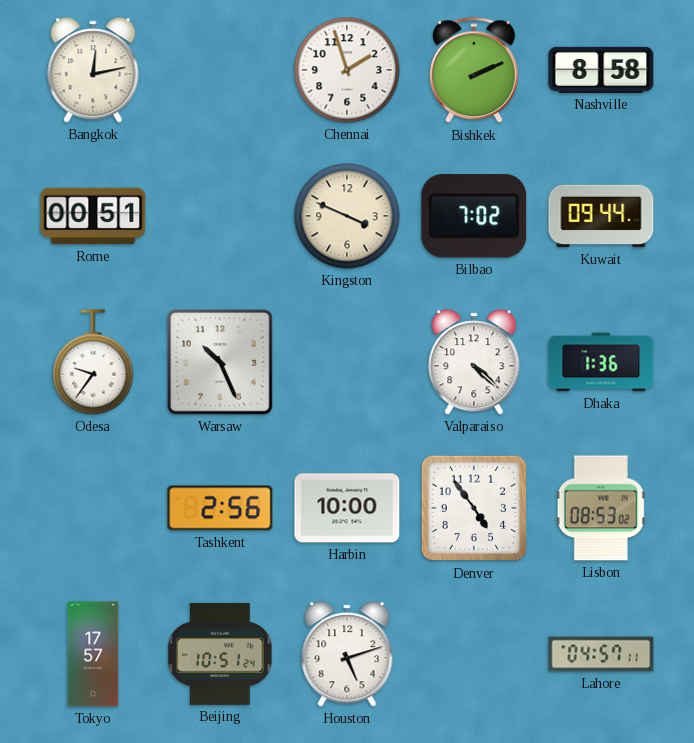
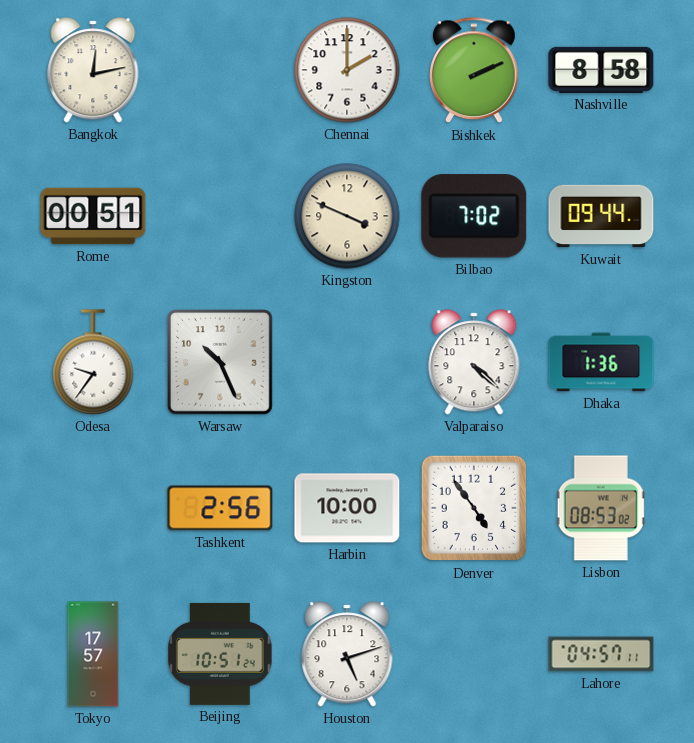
Chennai: 1:57 -> 2:00 (347, 70)
